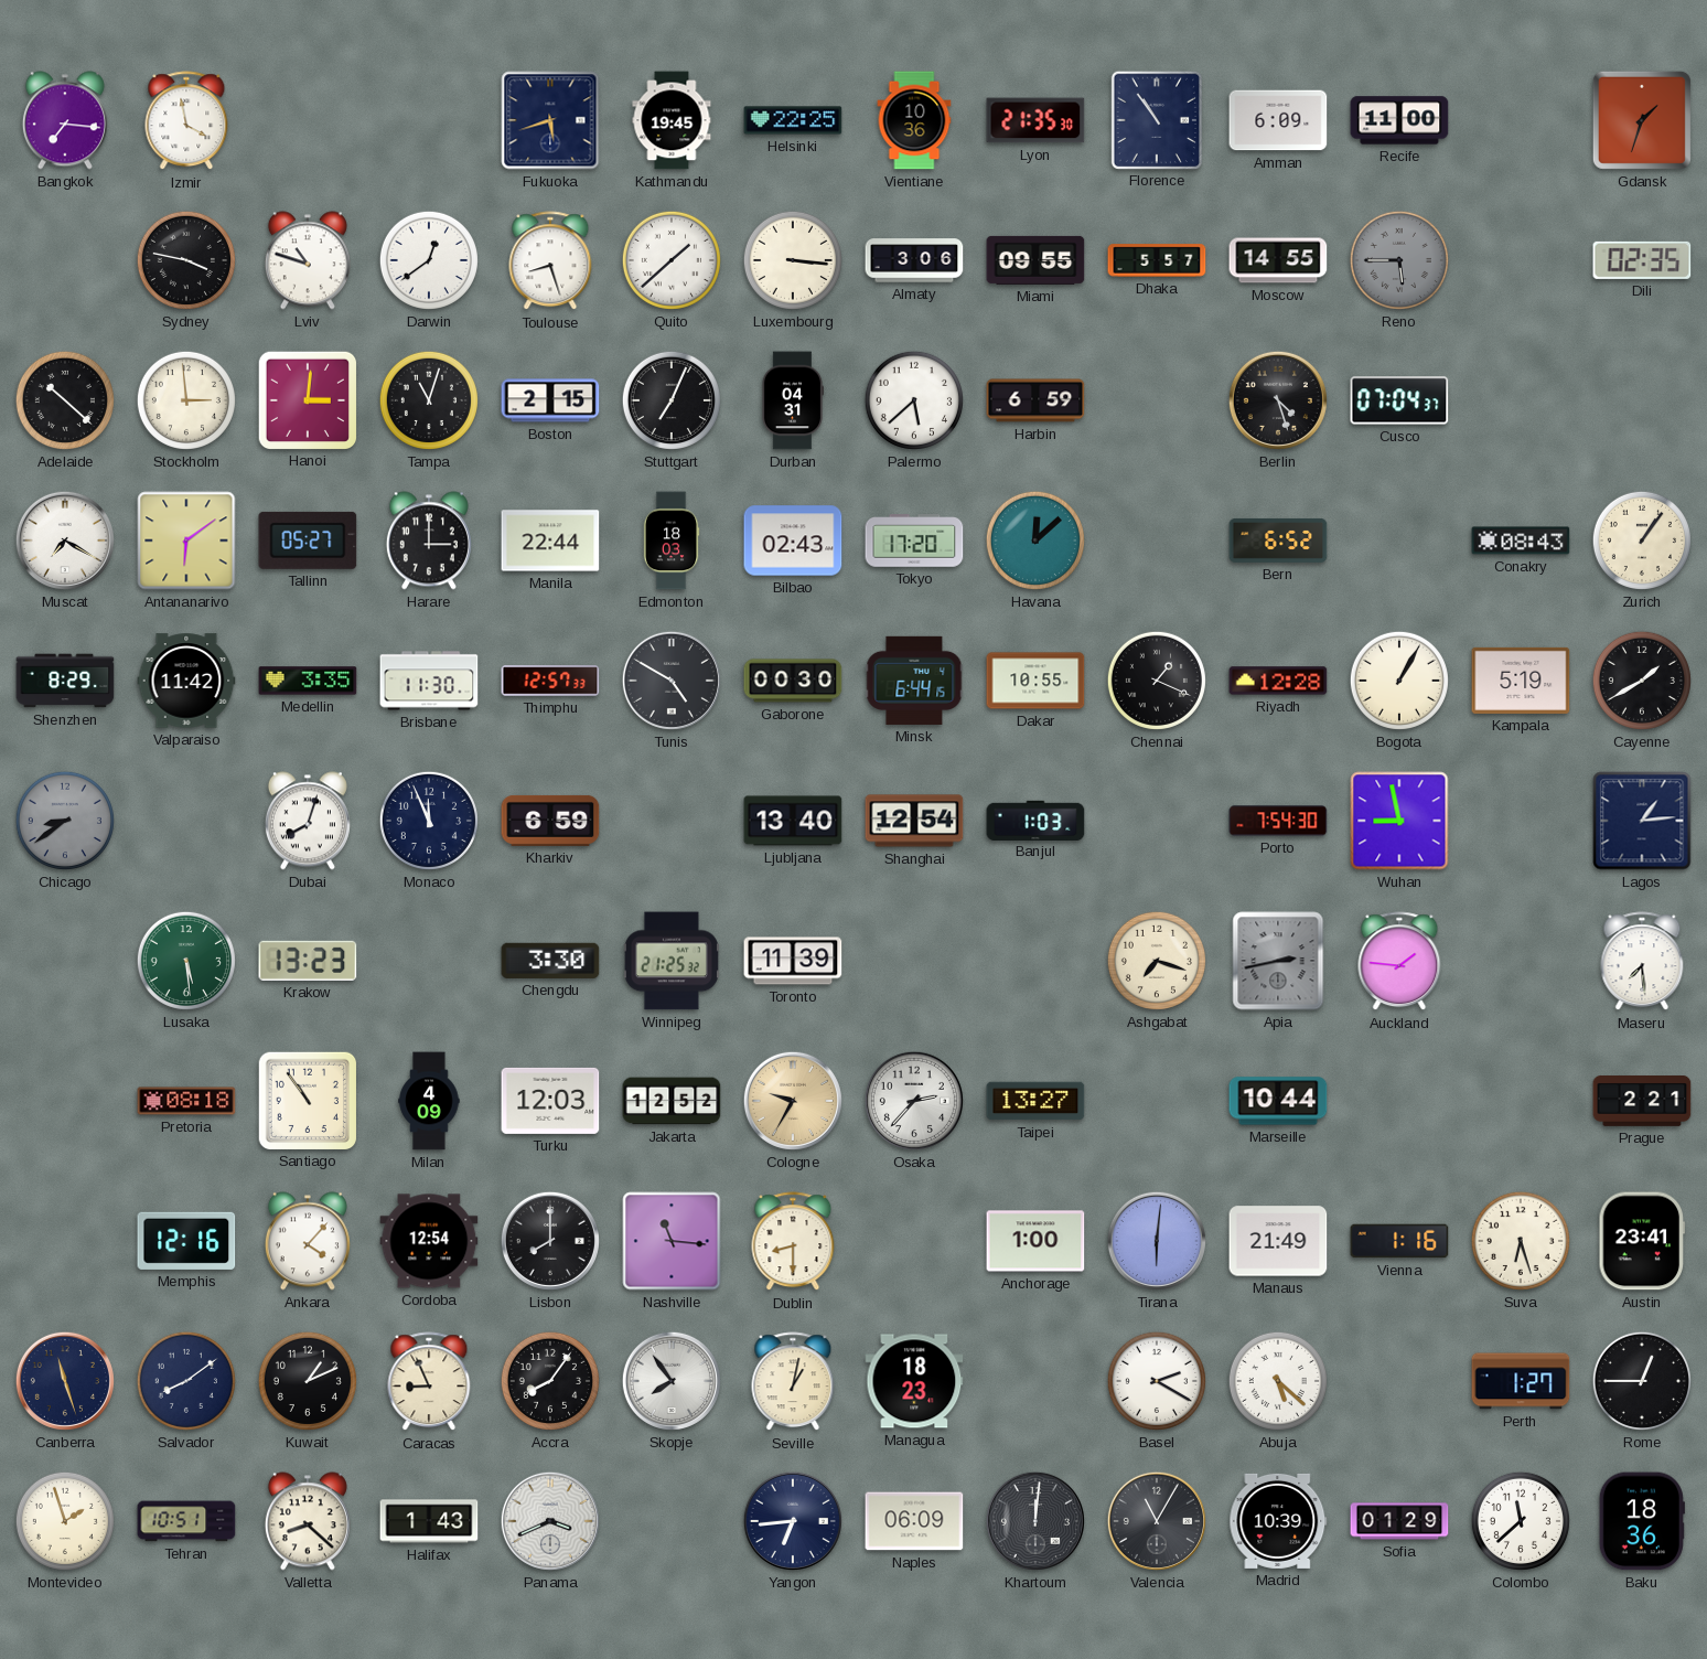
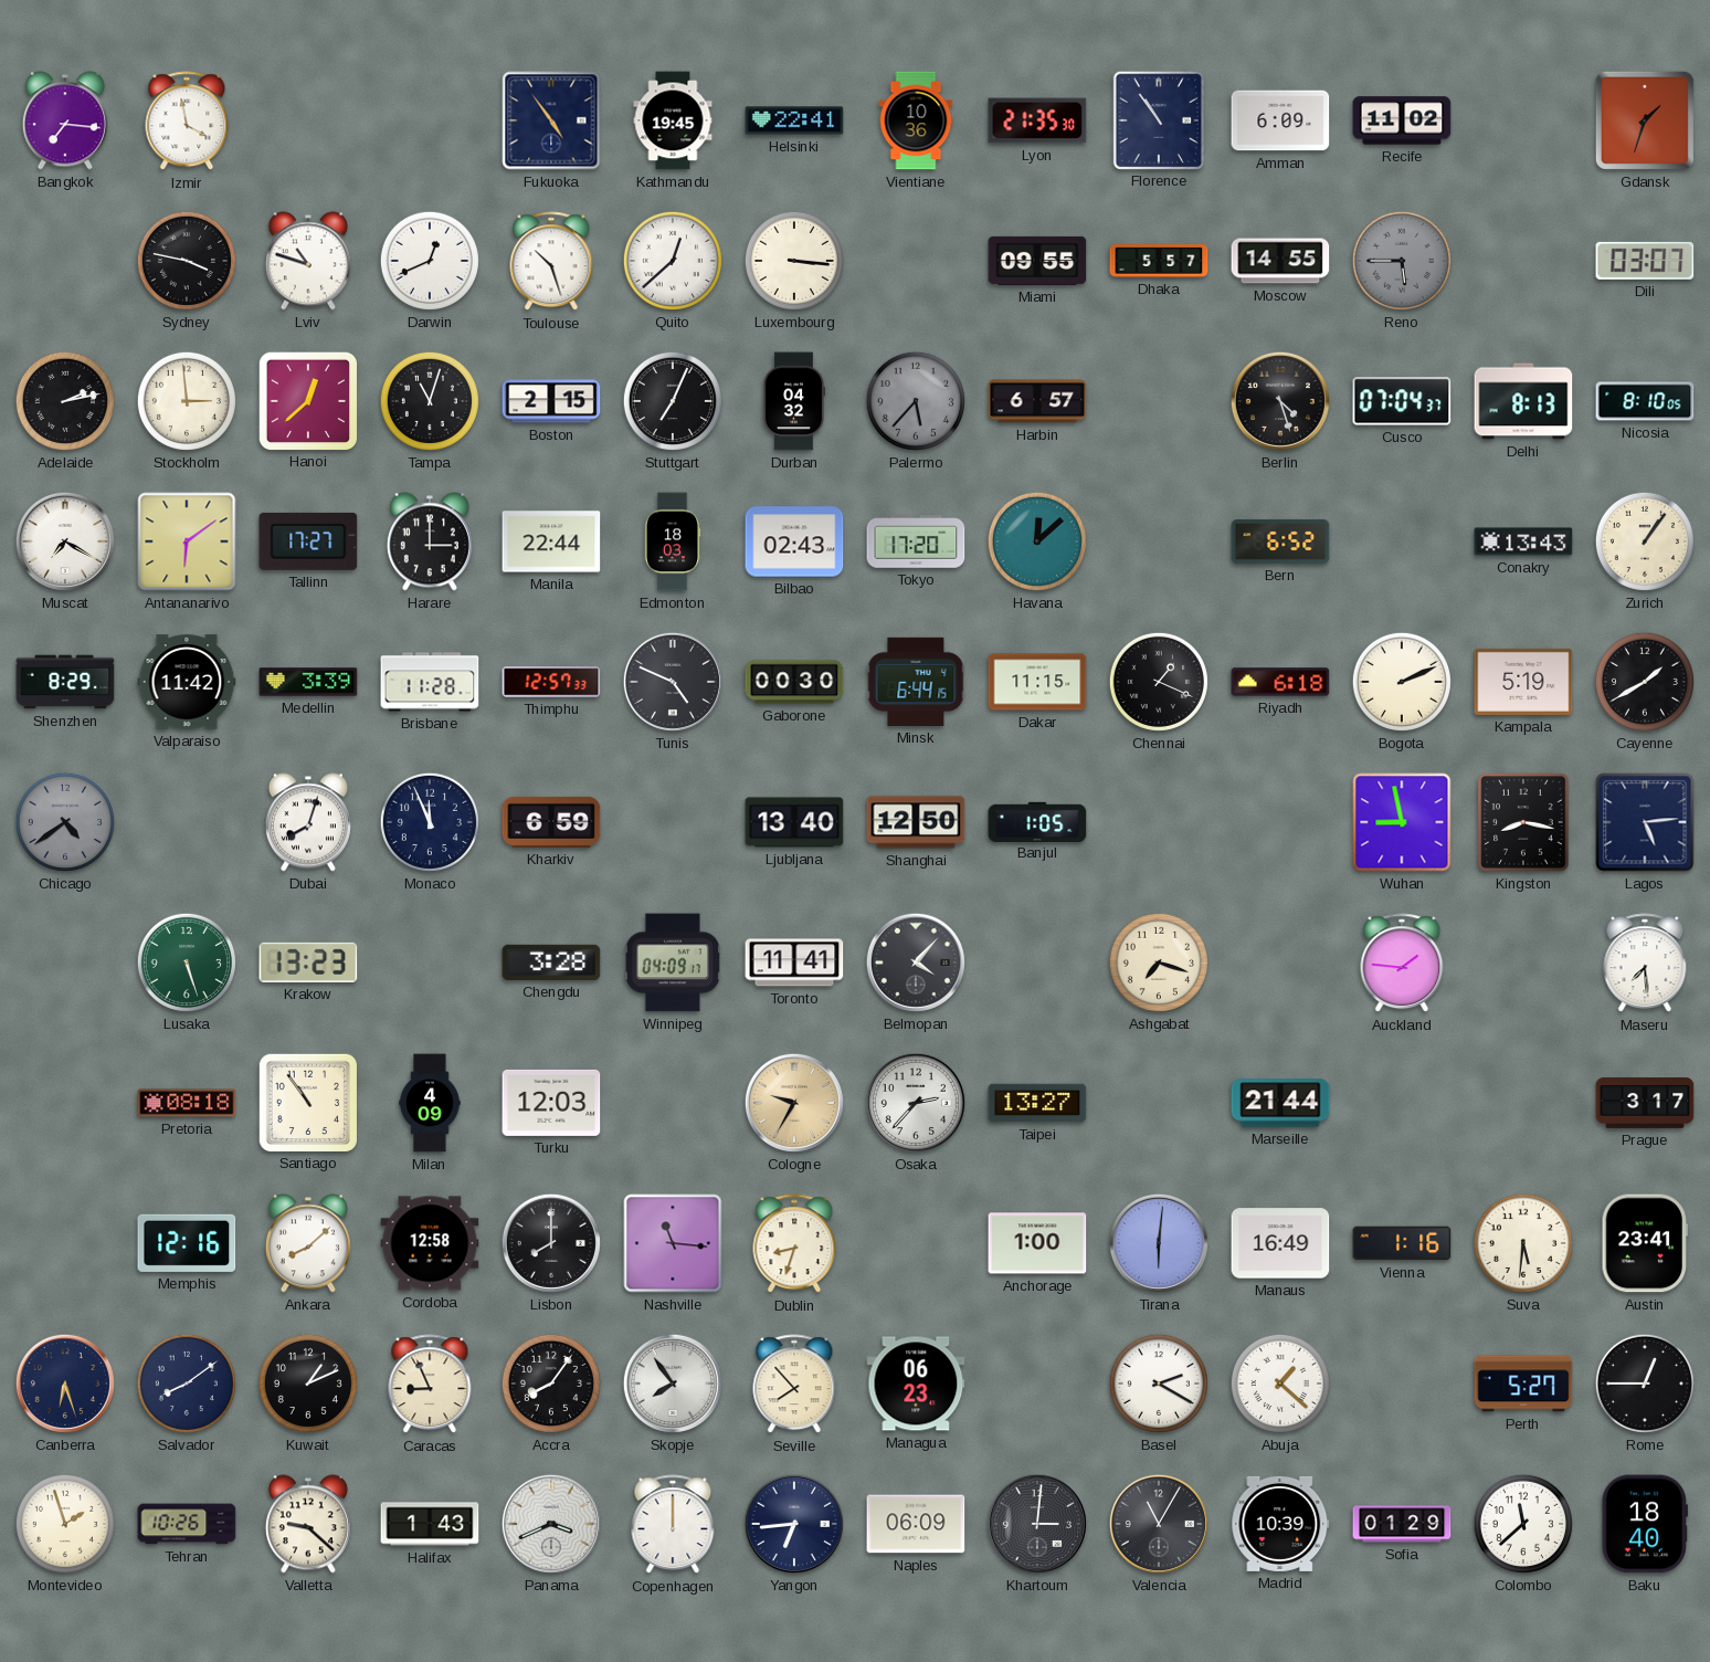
Fukuoka: 5:42 -> 4:54 (551, 120)
Helsinki: 22:25 -> 22:41 (794, 120)
Recife: 11:00 -> 11:02 (1402, 120)
Darwin: 12:39 -> 12:41 (430, 261)
Toulouse: 8:27 -> 10:27 (551, 262)
Quito: 1:38 -> 12:38 (673, 261)
Almaty: 3:06 -> none (914, 260)
Dili: 02:35 -> 03:07 (1645, 261)
Adelaide: 10:22 -> 2:13 (65, 401)
Hanoi: 3:01 -> 12:38 (307, 400)
Durban: 04:31 -> 04:32 (794, 401)
Palermo: 5:38 -> 5:37 (916, 401)
Palermo dial: white -> grey (916, 401)
Harbin: 6:59 -> 6:57 (1037, 401)
Delhi: none -> 8:13 (1523, 401)
Nicosia: none -> 8:10 (1645, 401)
Tallinn: 05:27 -> 17:27 (308, 541)
Conakry: 08:43 -> 13:43 (1523, 541)
Medellin: 3:35 -> 3:39 (308, 682)
Brisbane: 11:30 -> 11:28 (430, 682)
Tunis: 4:50 -> 4:49 (673, 682)
Dakar: 10:55 -> 11:15 (1037, 682)
Riyadh: 12:28 -> 6:18 (1280, 682)
Bogota: 1:05 -> 2:11 (1402, 682)
Chicago: 8:39 -> 4:39 (65, 822)
Shanghai: 12:54 -> 12:50 (916, 822)
Banjul: 1:03 -> 1:05 (1037, 821)
Porto: 7:54 -> none (1278, 821)
Kingston: none -> 8:17 (1523, 822)
Lagos: 1:14 -> 5:14 (1645, 822)
Lusaka: 5:29 -> 5:27 (187, 963)
Chengdu: 3:30 -> 3:28 (551, 963)
Winnipeg: 21:25 -> 04:09 (673, 963)
Toronto: 11:39 -> 11:41 (794, 963)
Belmopan: none -> 4:07 (916, 963)
Apia: 2:43 -> none (1278, 961)
Jakarta: 12:52 -> none (672, 1101)
Marseille: 10:44 -> 21:44 (1280, 1103)
Prague: 2:21 -> 3:17 (1645, 1104)
Ankara: 4:07 -> 8:08 (308, 1243)
Cordoba: 12:54 -> 12:58 (430, 1243)
Dublin: 8:30 -> 8:33 (794, 1244)
Manaus: 21:49 -> 16:49 (1280, 1243)
Suva: 6:27 -> 5:31 (1523, 1243)
Canberra: 11:27 -> 6:27 (65, 1384)
Seville: 1:02 -> 7:53 (794, 1385)
Managua: 18:23 -> 06:23 (916, 1384)
Abuja: 5:22 -> 1:22 (1280, 1384)
Perth: 1:27 -> 5:27 (1523, 1384)
Tehran: 10:51 -> 10:26 (187, 1524)
Valletta: 8:22 -> 9:22 (308, 1524)
Copenhagen: none -> 12:00 (673, 1525)
Khartoum: 12:01 -> 3:01 (1037, 1524)
Baku: 18:36 -> 18:40 (1645, 1524)
